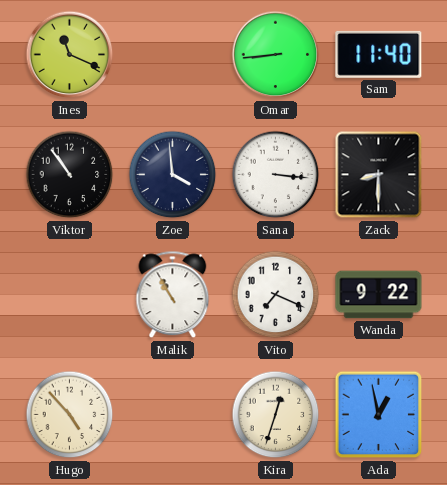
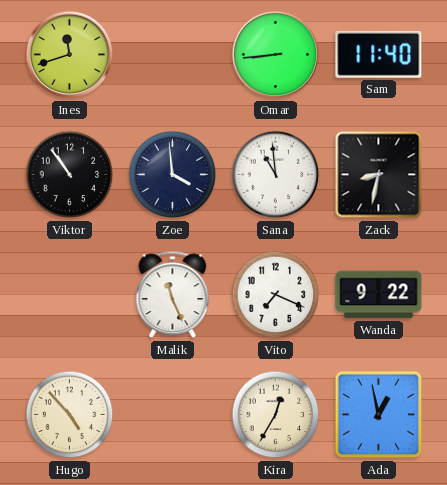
Ines: 11:19 -> 11:42 (70, 55)
Sana: 3:16 -> 10:59 (276, 175)
Zack: 8:30 -> 8:32 (379, 175)
Malik: 10:55 -> 11:26 (173, 295)
Kira: 12:33 -> 12:35 (276, 415)
